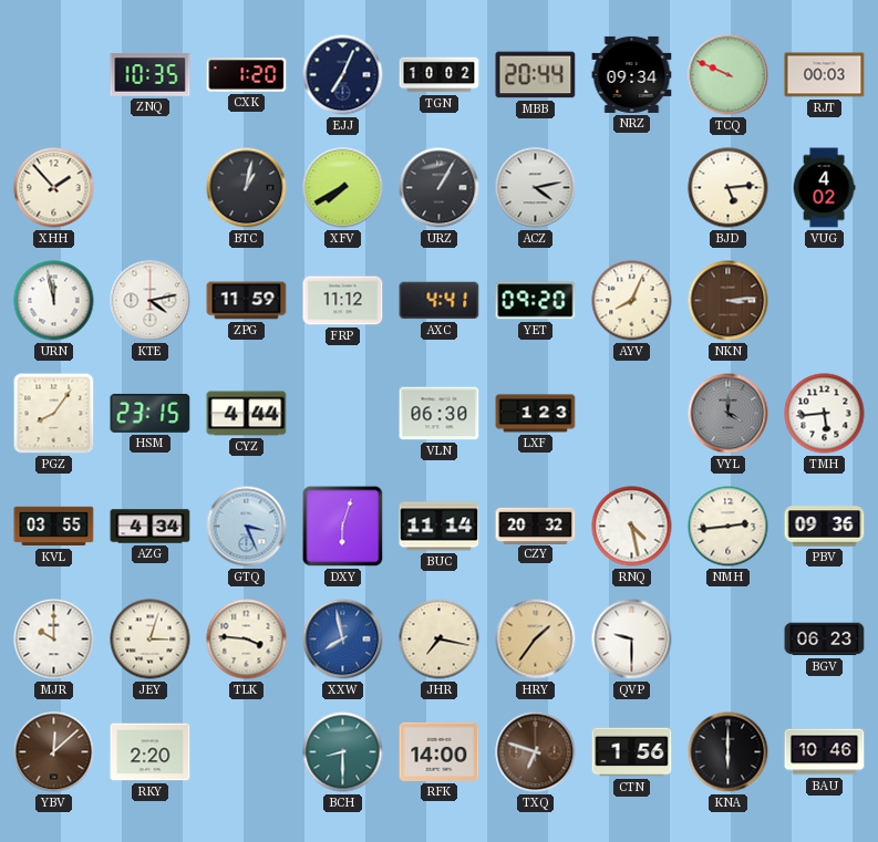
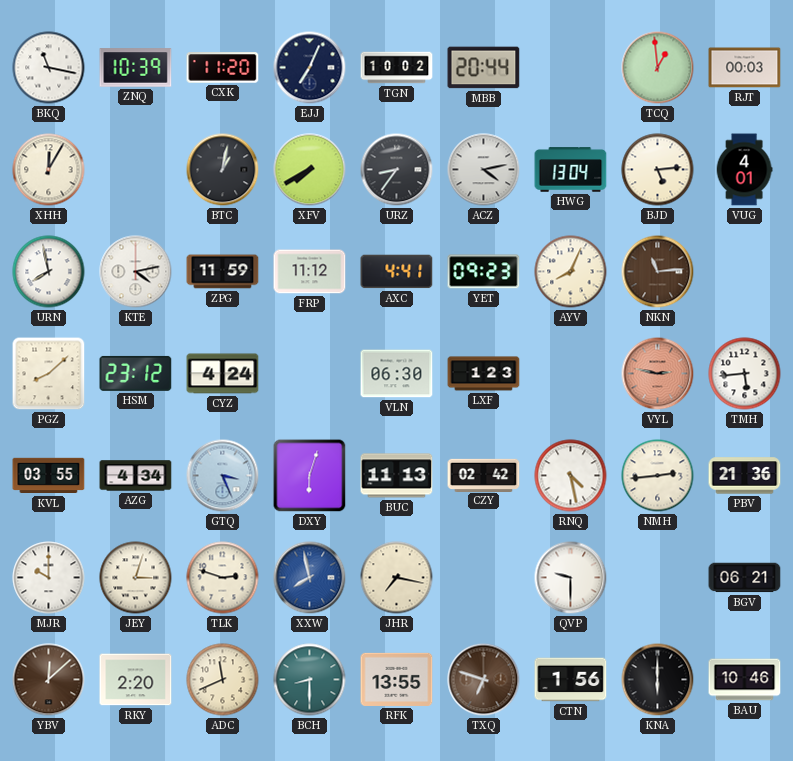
BKQ: none -> 11:17 (49, 68)
ZNQ: 10:35 -> 10:39 (136, 68)
CXK: 1:20 -> 11:20 (223, 68)
NRZ: 09:34 -> none (632, 74)
TCQ: 9:49 -> 12:59 (658, 68)
XHH: 1:53 -> 12:05 (49, 170)
URZ: 1:05 -> 8:36 (397, 170)
HWG: none -> 13:04 (571, 170)
VUG: 4:02 -> 4:01 (744, 170)
URN: 11:58 -> 7:58 (49, 272)
YET: 09:20 -> 09:23 (484, 272)
NKN: 3:14 -> 11:14 (658, 272)
PGZ: 8:06 -> 8:08 (49, 374)
HSM: 23:15 -> 23:12 (136, 373)
CYZ: 4:44 -> 4:24 (223, 374)
VYL: 4:00 -> 2:47 (658, 374)
VYL dial: grey -> salmon (658, 374)
BUC: 11:14 -> 11:13 (397, 476)
CZY: 20:32 -> 02:42 (484, 475)
PBV: 09:36 -> 21:36 (745, 476)
TLK: 3:46 -> 2:48 (223, 578)
HRY: 1:36 -> none (536, 640)
BGV: 06:23 -> 06:21 (745, 578)
ADC: none -> 11:41 (223, 680)
RFK: 14:00 -> 13:55 (397, 679)
